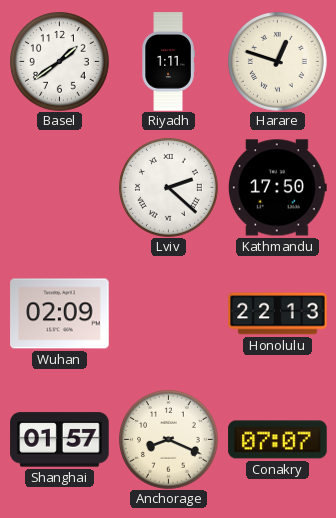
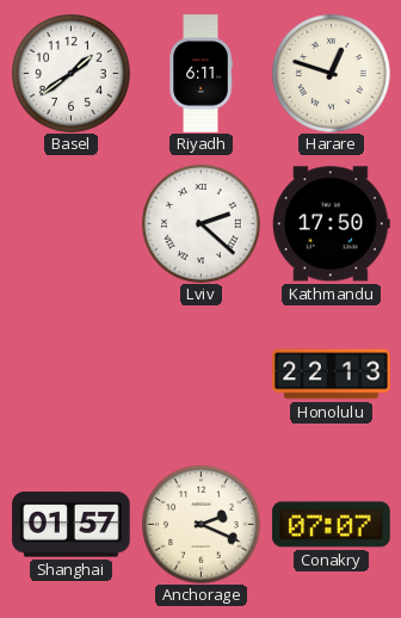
Riyadh: 1:11 -> 6:11 (200, 74)
Wuhan: 02:09 -> none (60, 314)
Anchorage: 8:19 -> 2:19 (202, 525)
